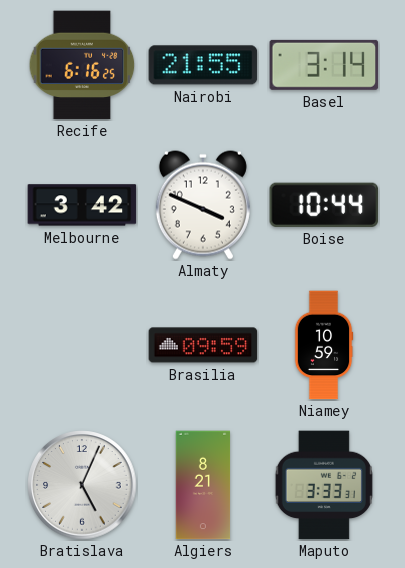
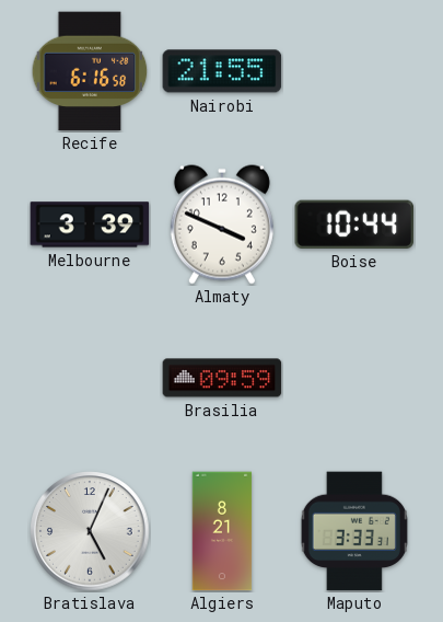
Recife: 6:16:25 -> 6:16:58 (90, 71)
Basel: 3:14 -> none (324, 65)
Melbourne: 3:42 -> 3:39 (90, 224)
Niamey: 10:59 -> none (324, 345)
